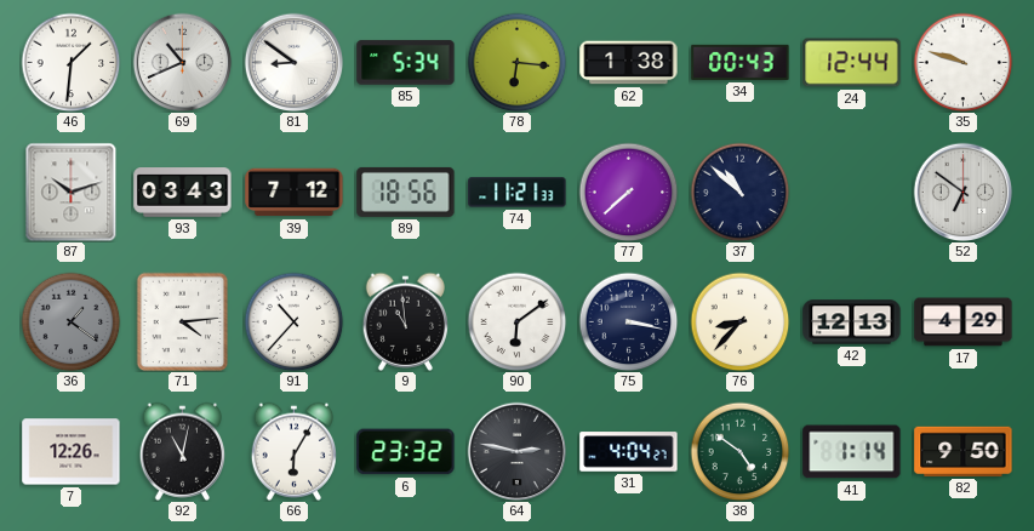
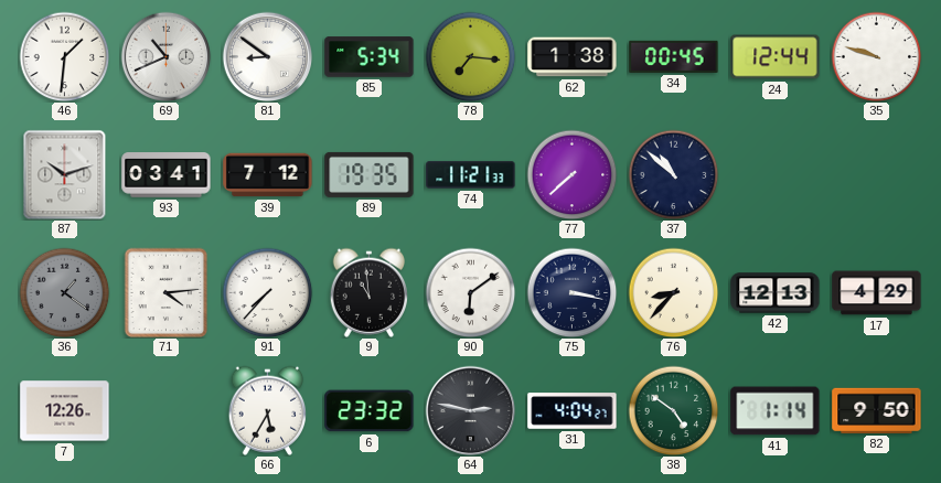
78: 6:16 -> 7:16 (470, 56)
34: 00:43 -> 00:45 (674, 56)
93: 03:43 -> 03:41 (167, 175)
89: 18:56 -> 19:35 (370, 174)
52: 6:51 -> none (962, 192)
91: 10:37 -> 7:37 (267, 292)
92: 11:02 -> none (183, 451)
66: 6:05 -> 5:35 (268, 410)
